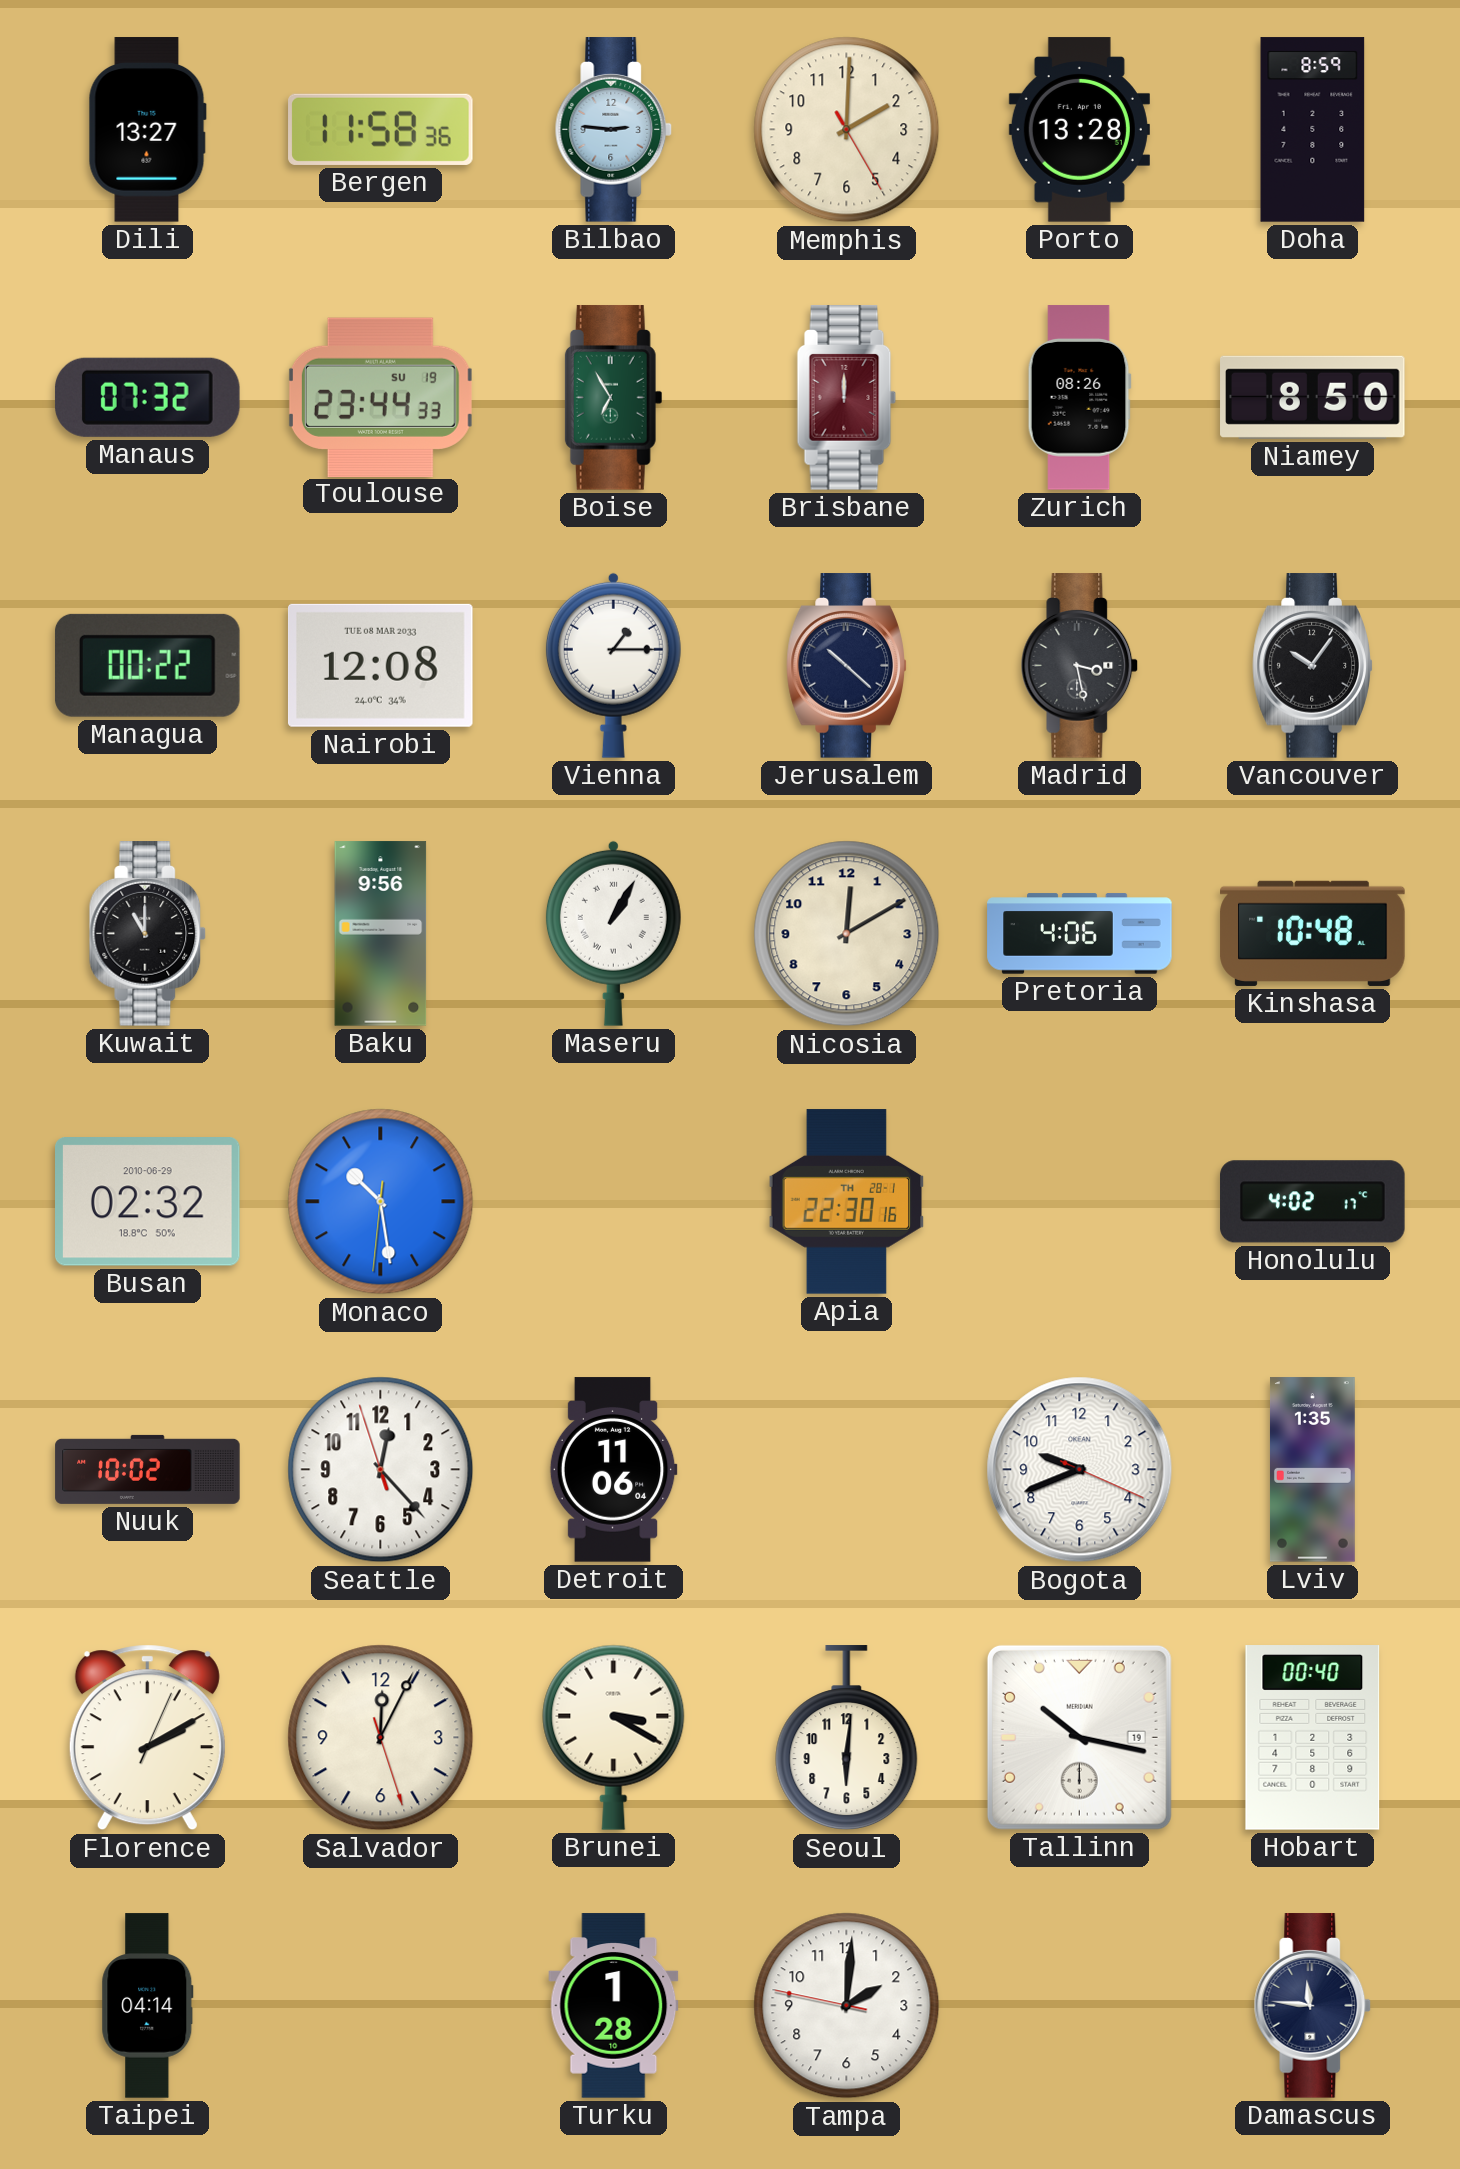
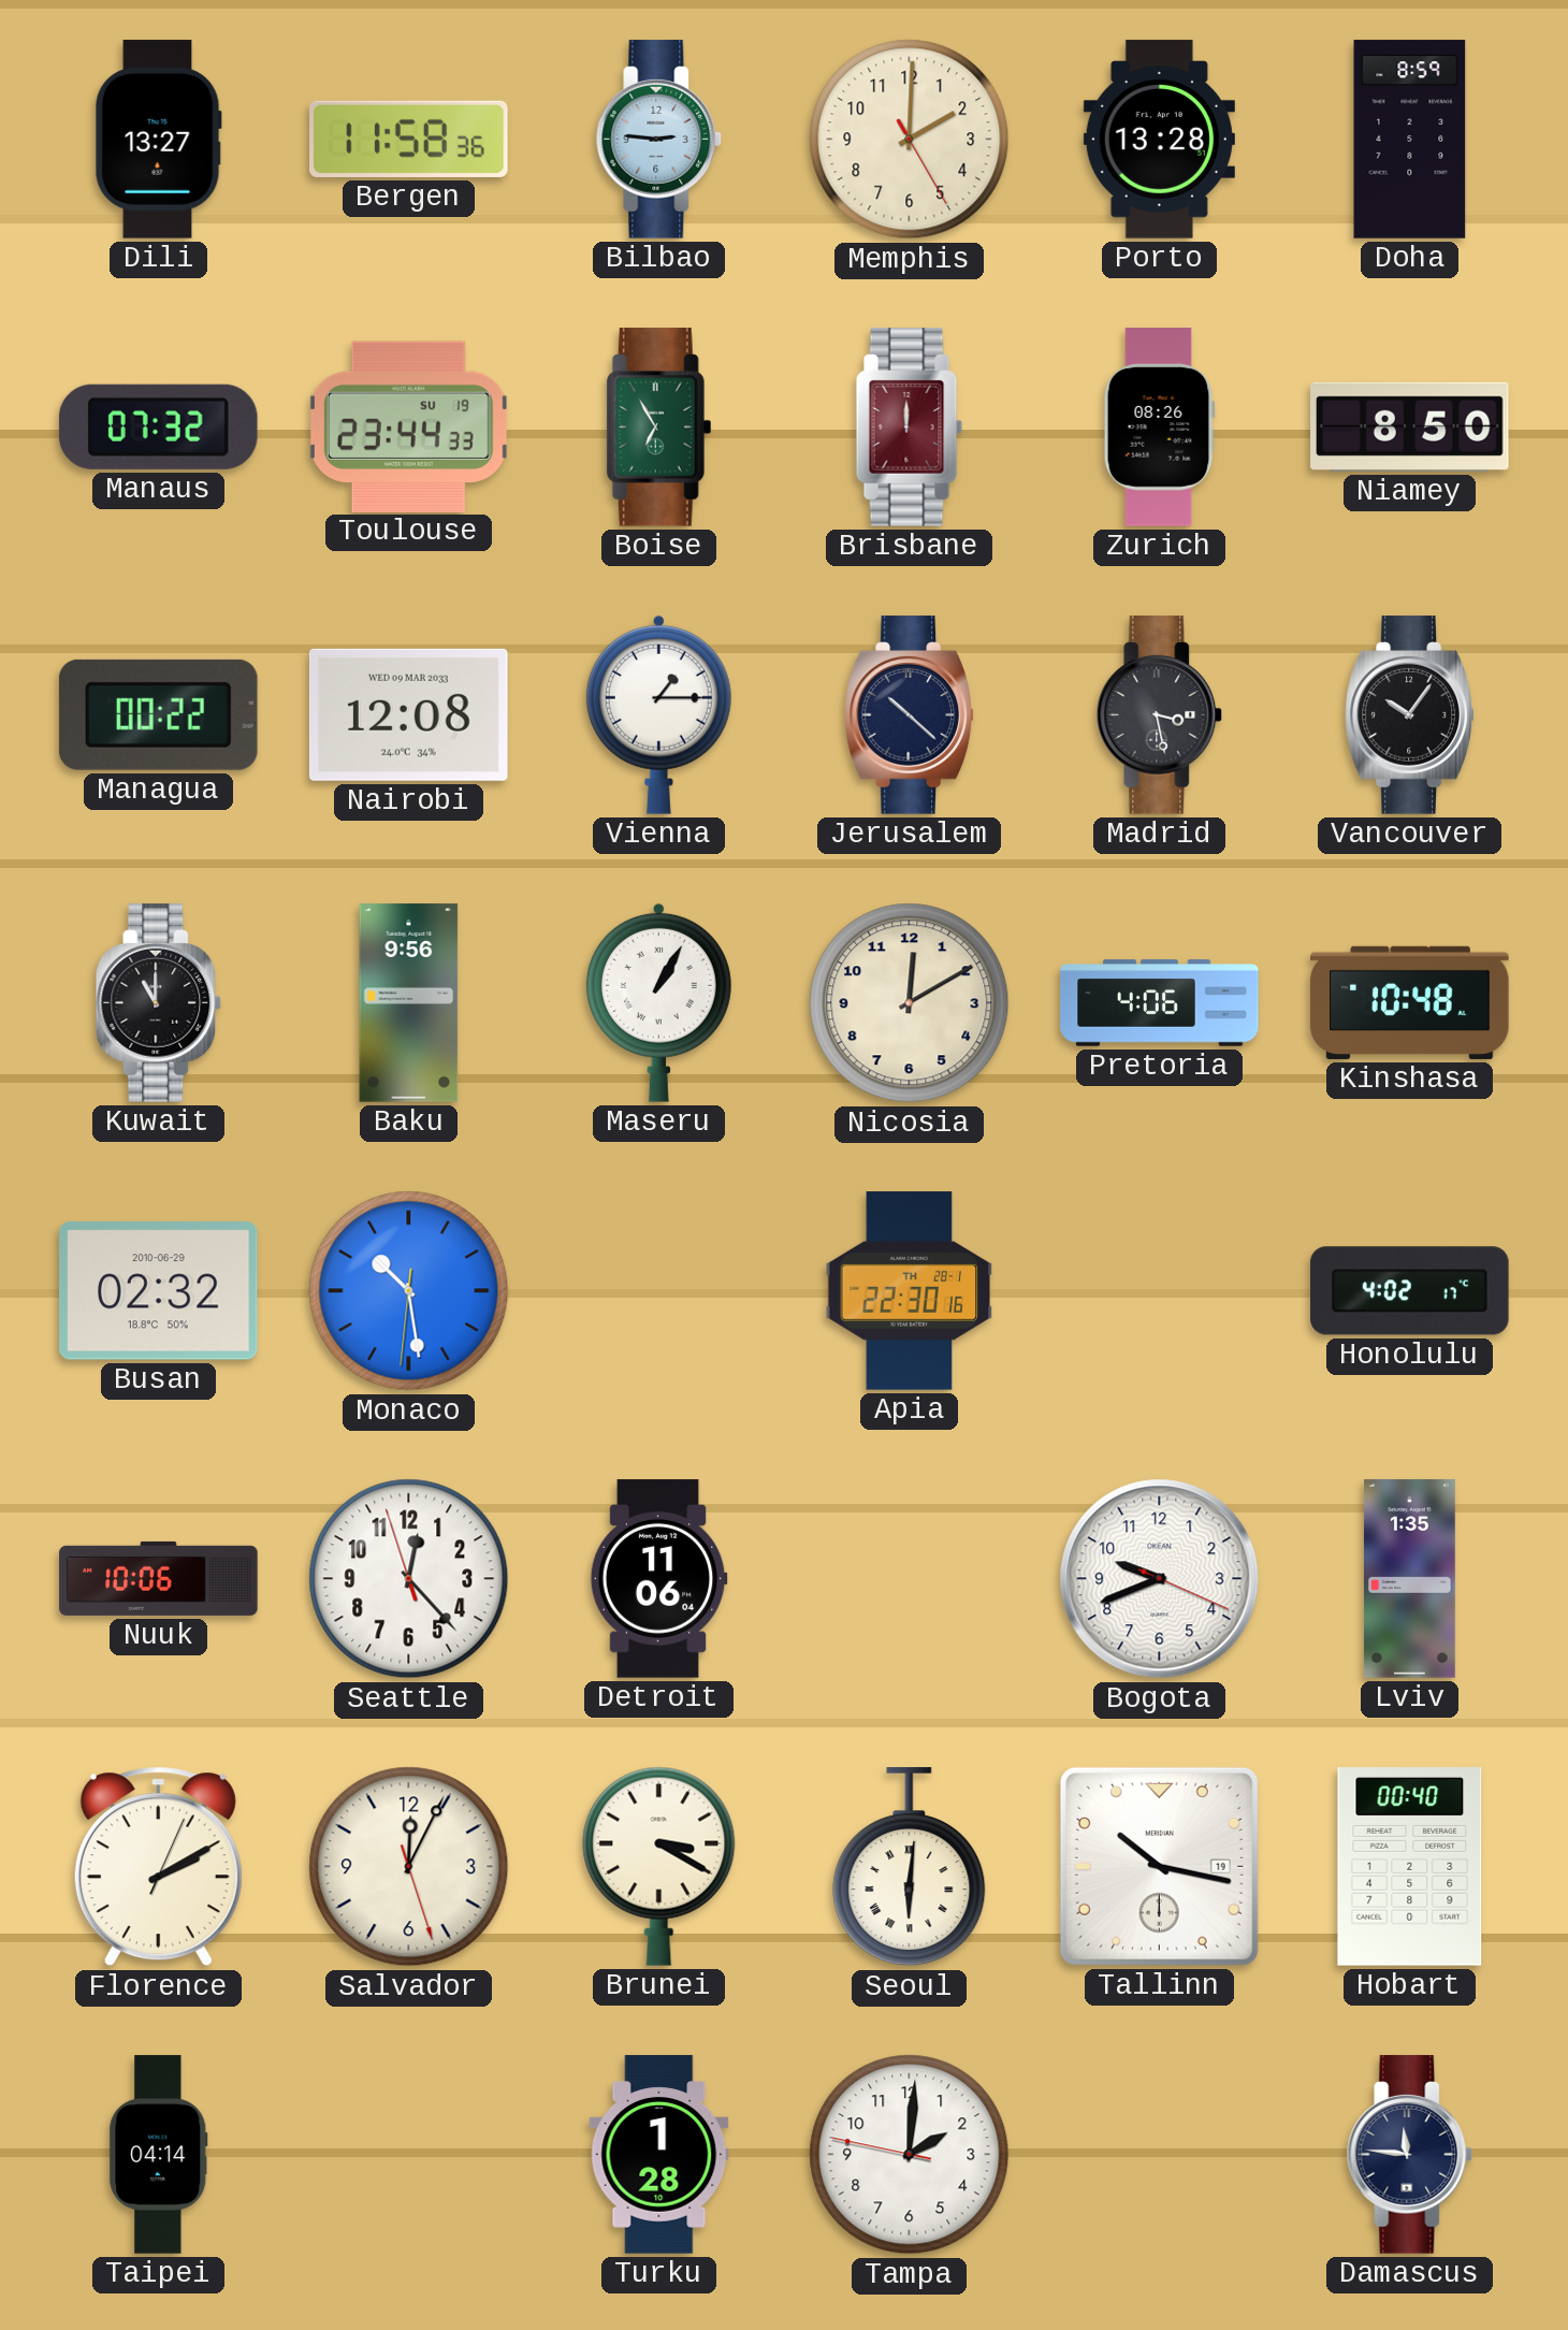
Nairobi date: TUE 08 MAR 2033 -> WED 09 MAR 2033 (408, 714)
Nuuk: 10:02 -> 10:06 (159, 1578)
Seoul numerals: Arabic -> Roman (910, 1867)
